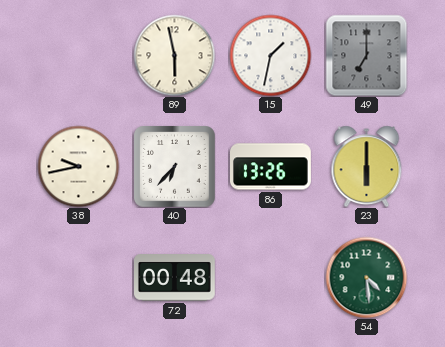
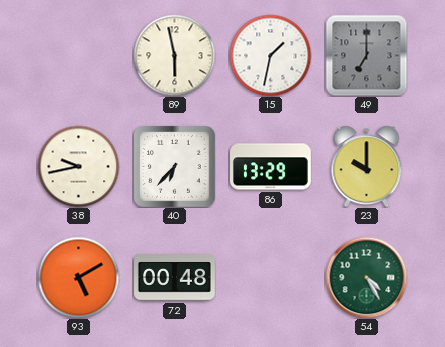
86: 13:26 -> 13:29 (271, 167)
23: 6:00 -> 10:00 (367, 166)
93: none -> 5:10 (78, 277)
54: 4:29 -> 4:25 (366, 277)
